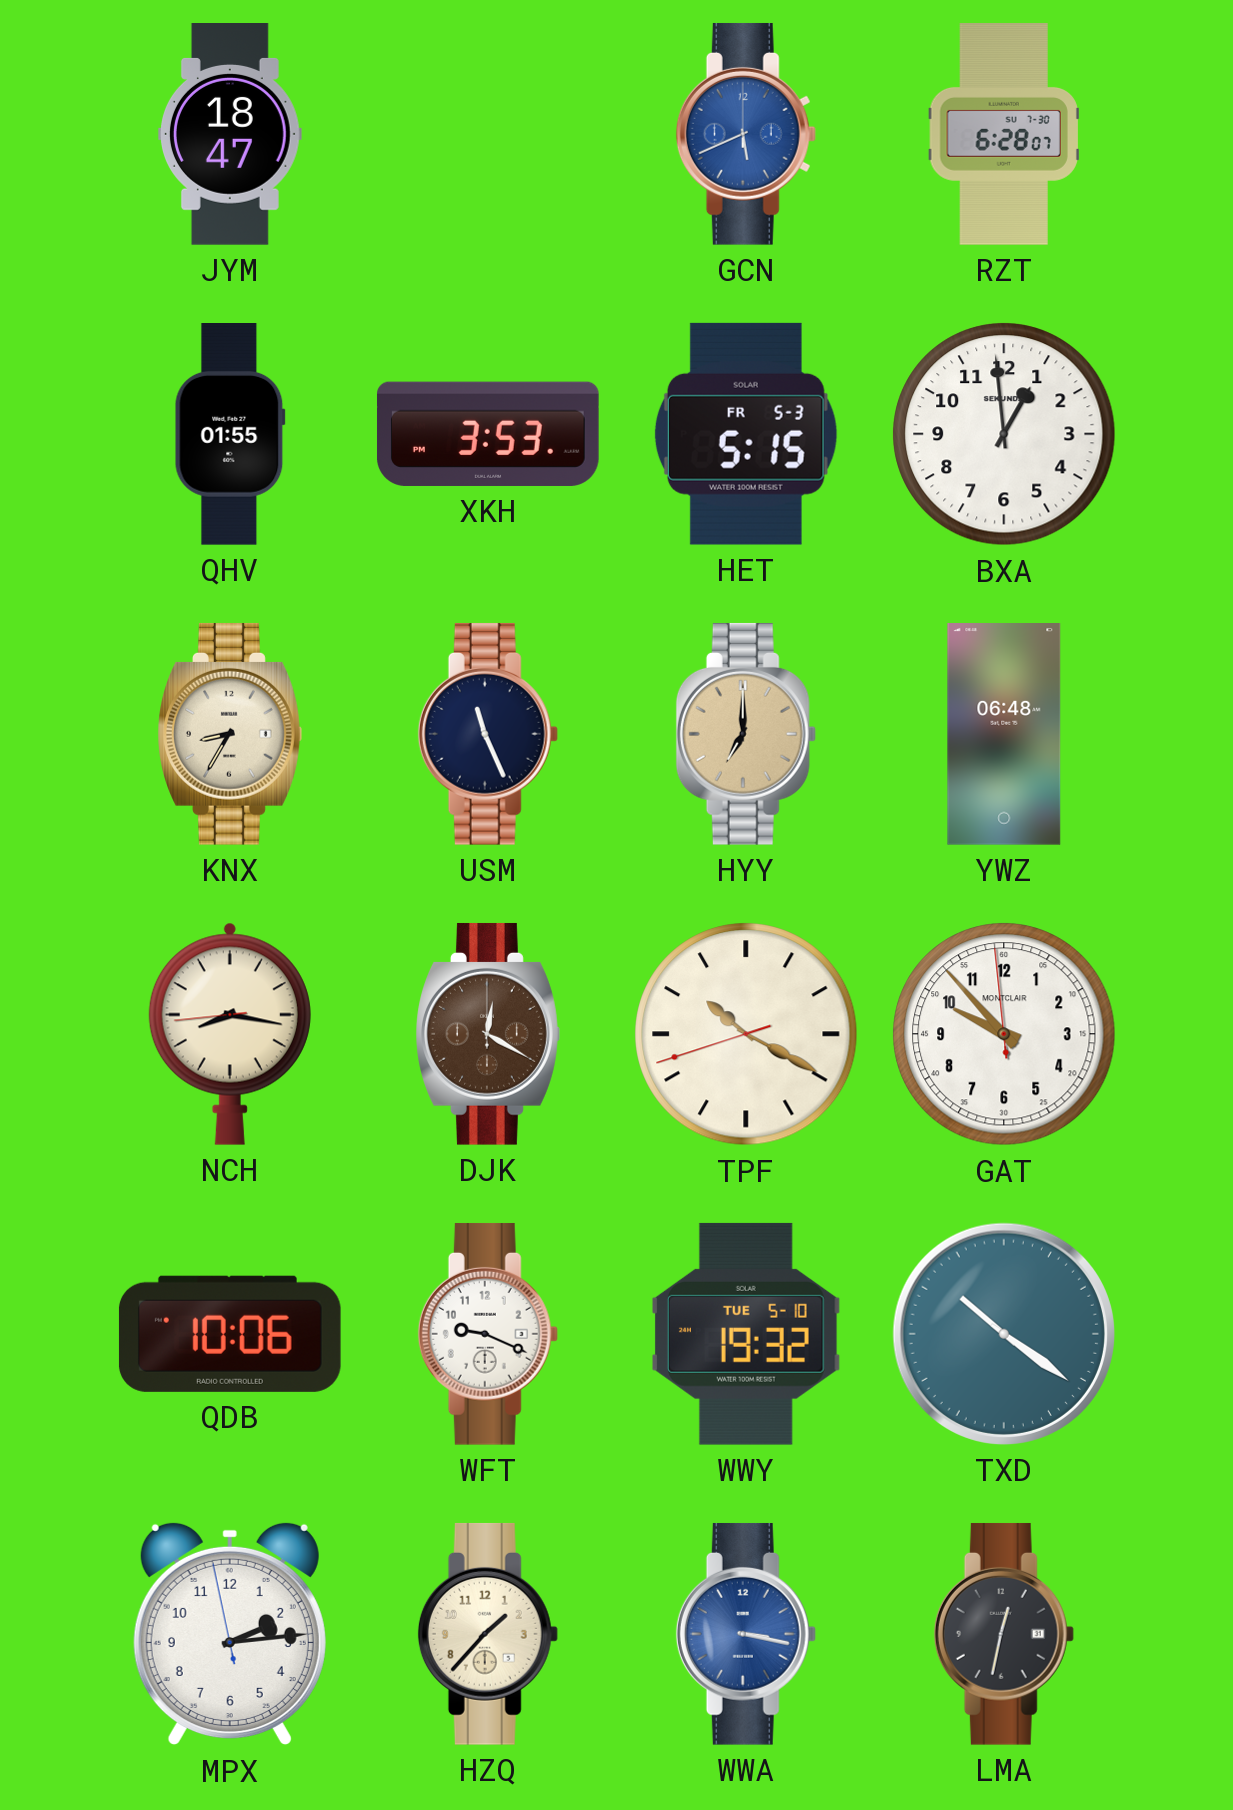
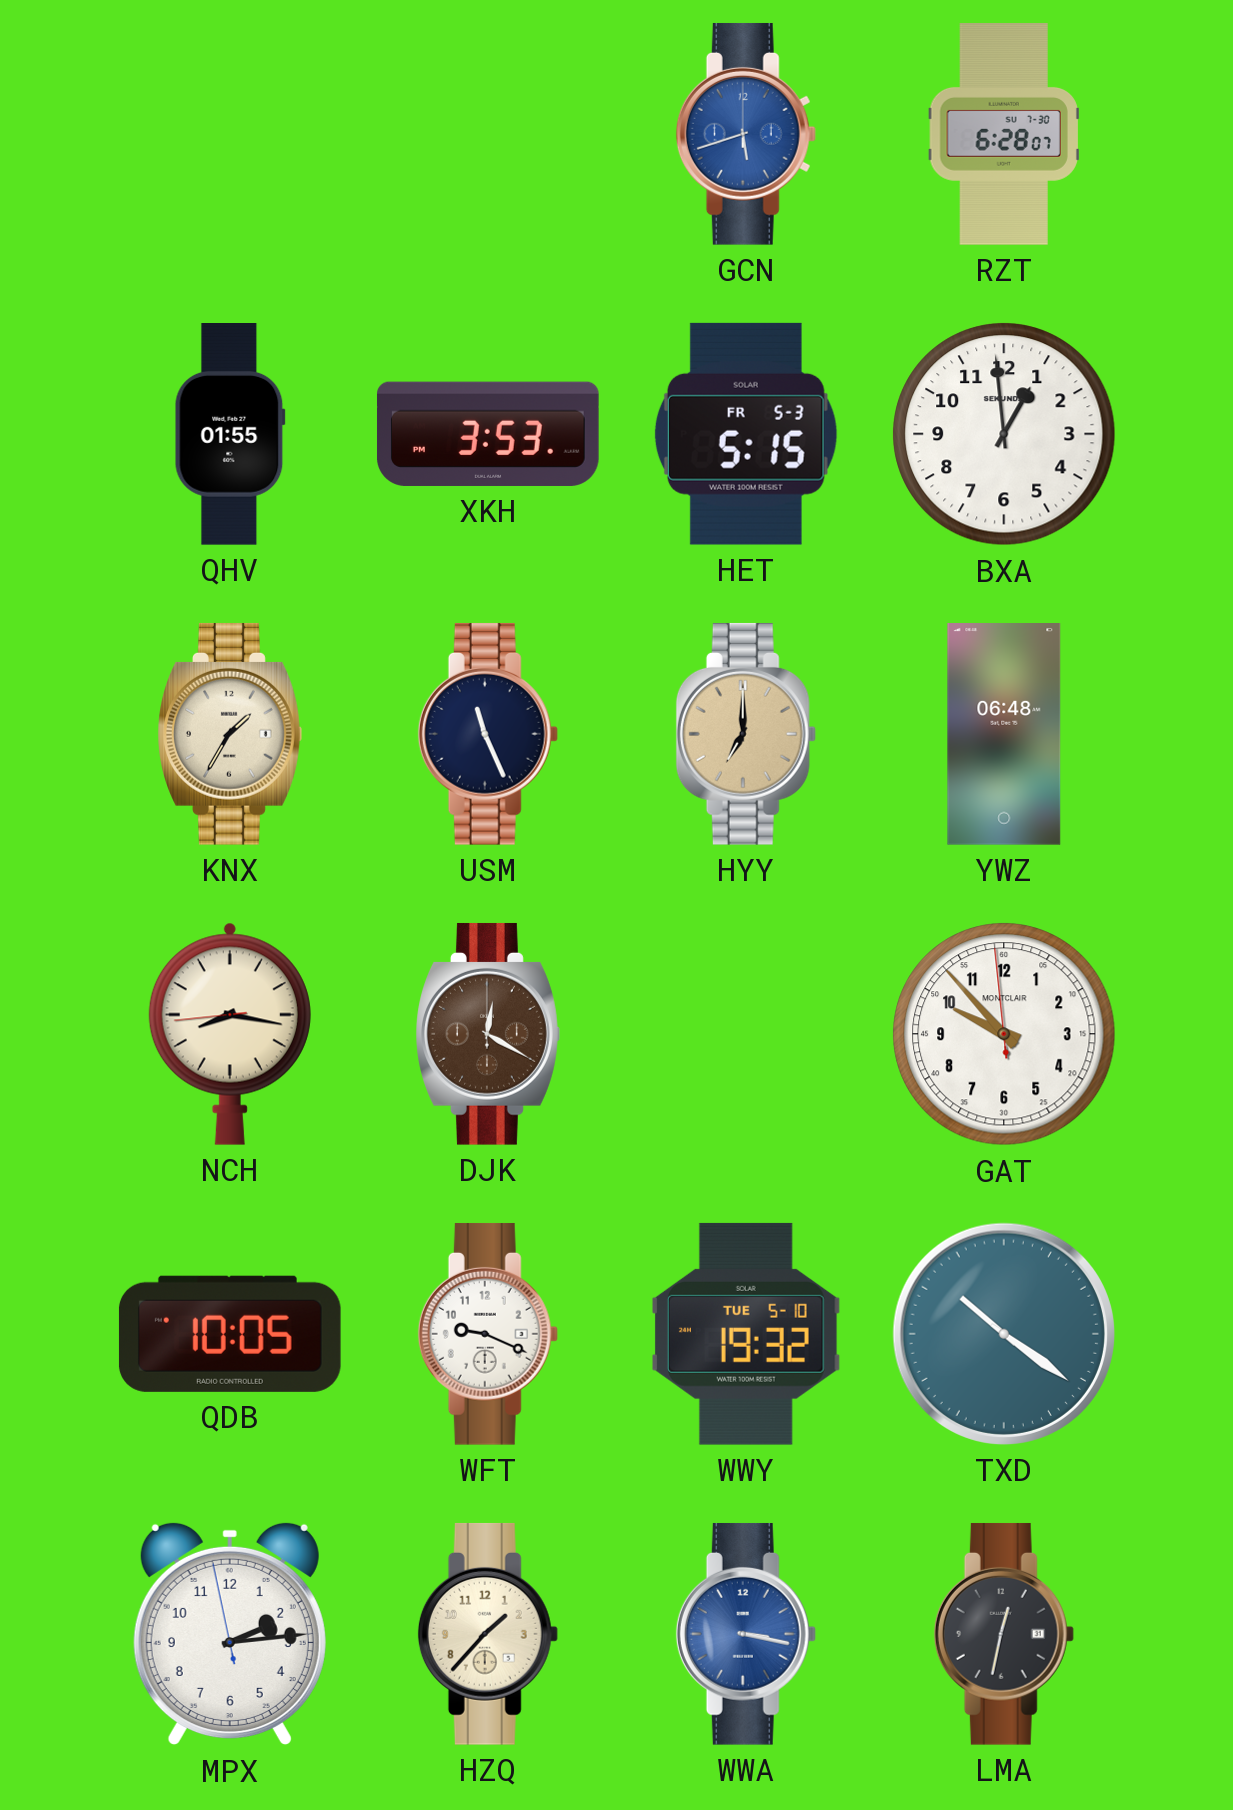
JYM: 18:47 -> none (230, 135)
GCN: 5:41 -> 5:42 (746, 134)
KNX: 8:35 -> 1:35 (230, 734)
TPF: 10:19 -> none (746, 1034)
QDB: 10:06 -> 10:05 (230, 1334)
